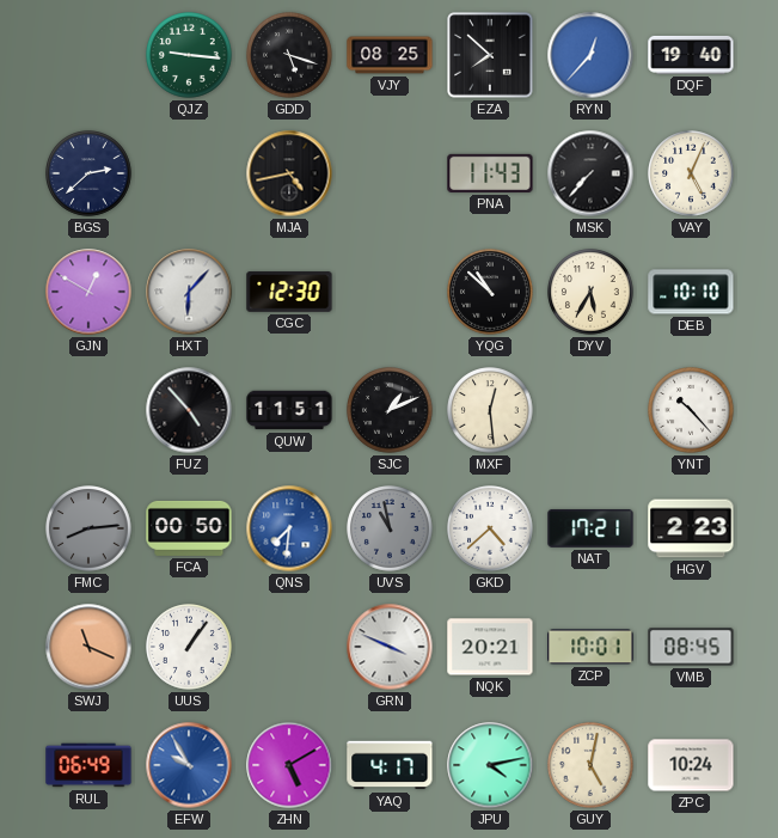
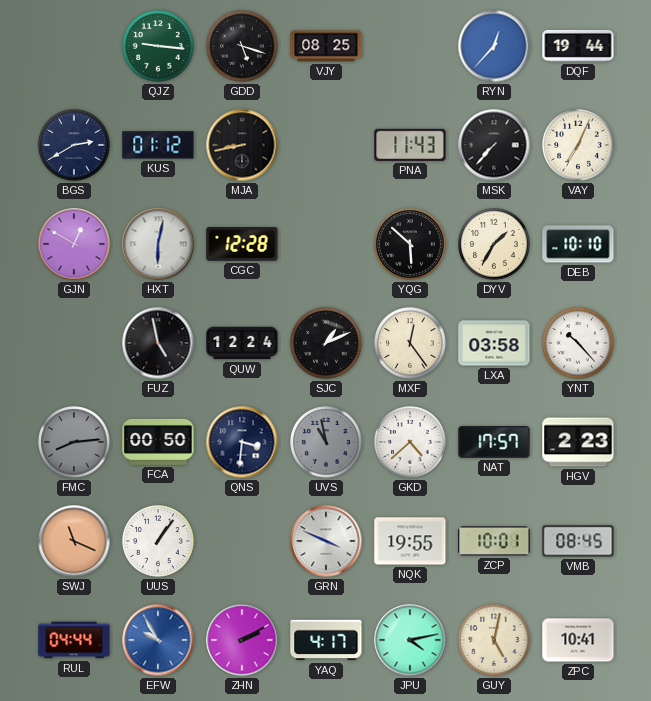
EZA: 7:52 -> none (490, 55)
DQF: 19:40 -> 19:44 (578, 46)
BGS: 2:38 -> 2:40 (74, 145)
KUS: none -> 01:12 (158, 145)
MJA: 4:43 -> 8:43 (242, 145)
VAY: 5:04 -> 7:04 (578, 145)
HXT: 6:07 -> 6:02 (158, 244)
CGC: 12:30 -> 12:28 (242, 244)
YQG: 10:52 -> 5:52 (410, 244)
DYV: 5:35 -> 1:35 (494, 244)
FUZ: 4:53 -> 4:58 (158, 343)
QUW: 11:51 -> 12:24 (242, 343)
MXF: 12:29 -> 12:24 (410, 343)
LXA: none -> 03:58 (494, 343)
QNS: 7:31 -> 3:31 (242, 442)
QNS dial: blue -> navy (242, 442)
NAT: 17:21 -> 17:57 (494, 442)
NQK: 20:21 -> 19:55 (410, 541)
RUL: 06:49 -> 04:44 (74, 640)
ZHN: 5:10 -> 2:10 (242, 640)
ZPC: 10:24 -> 10:41 (578, 640)
